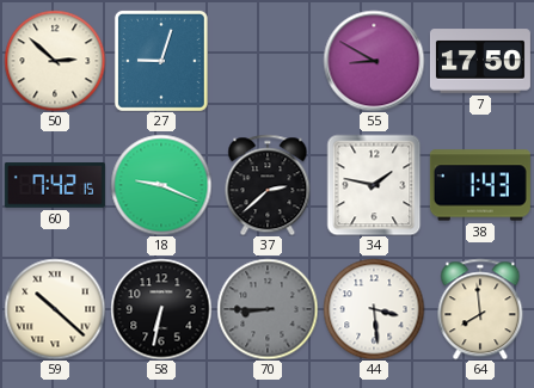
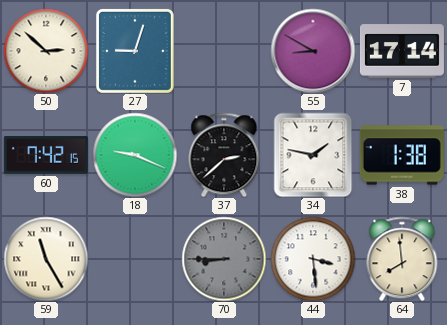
7: 17:50 -> 17:14 (402, 51)
38: 1:43 -> 1:38 (402, 155)
59: 10:22 -> 11:25 (46, 259)
58: 6:32 -> none (161, 309)
